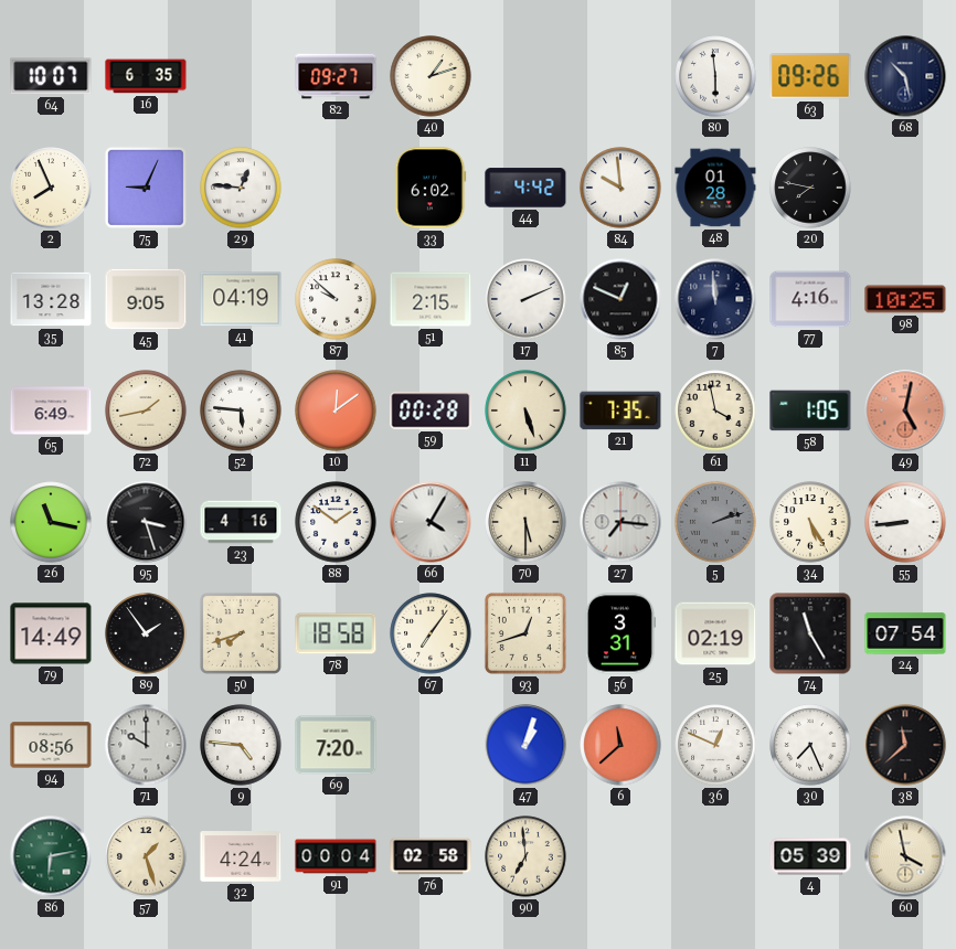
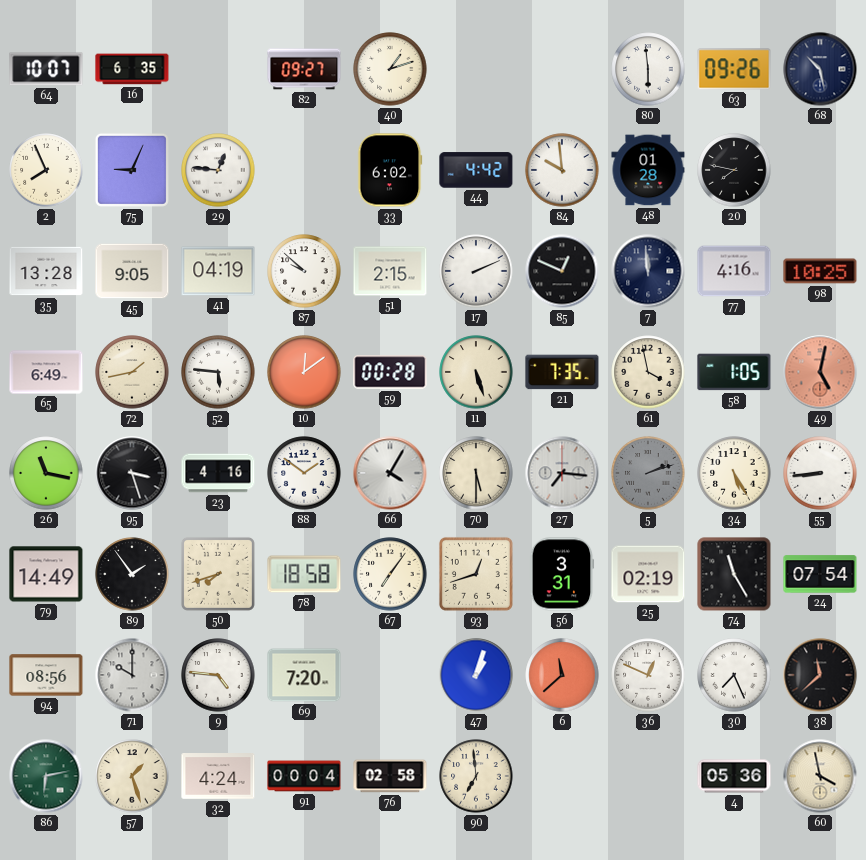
4: 05:39 -> 05:36 (734, 776)
